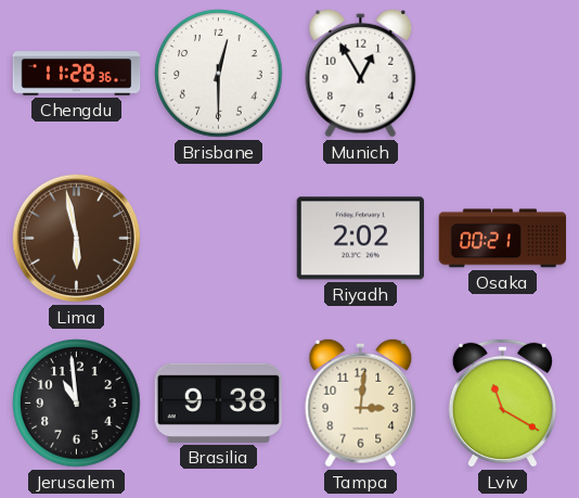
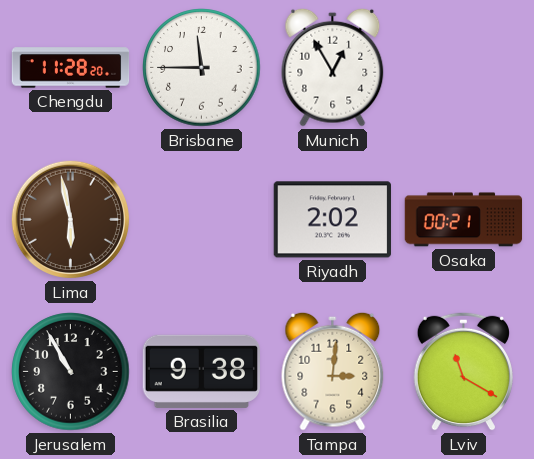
Chengdu: 11:28:36 -> 11:28:20 (71, 68)
Brisbane: 12:30 -> 11:45 (202, 68)
Jerusalem: 10:59 -> 10:55 (71, 372)
